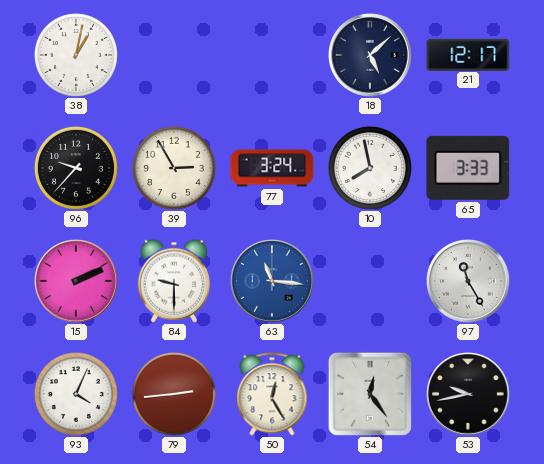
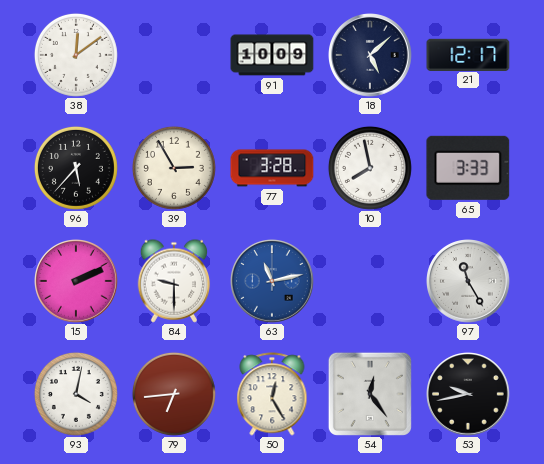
38: 1:02 -> 12:09 (76, 55)
91: none -> 10:09 (272, 55)
96: 9:37 -> 5:37 (76, 168)
77: 3:24 -> 3:28 (272, 168)
63: 11:16 -> 11:13 (273, 282)
93: 4:04 -> 4:02 (76, 394)
79: 2:44 -> 6:44 (174, 394)
